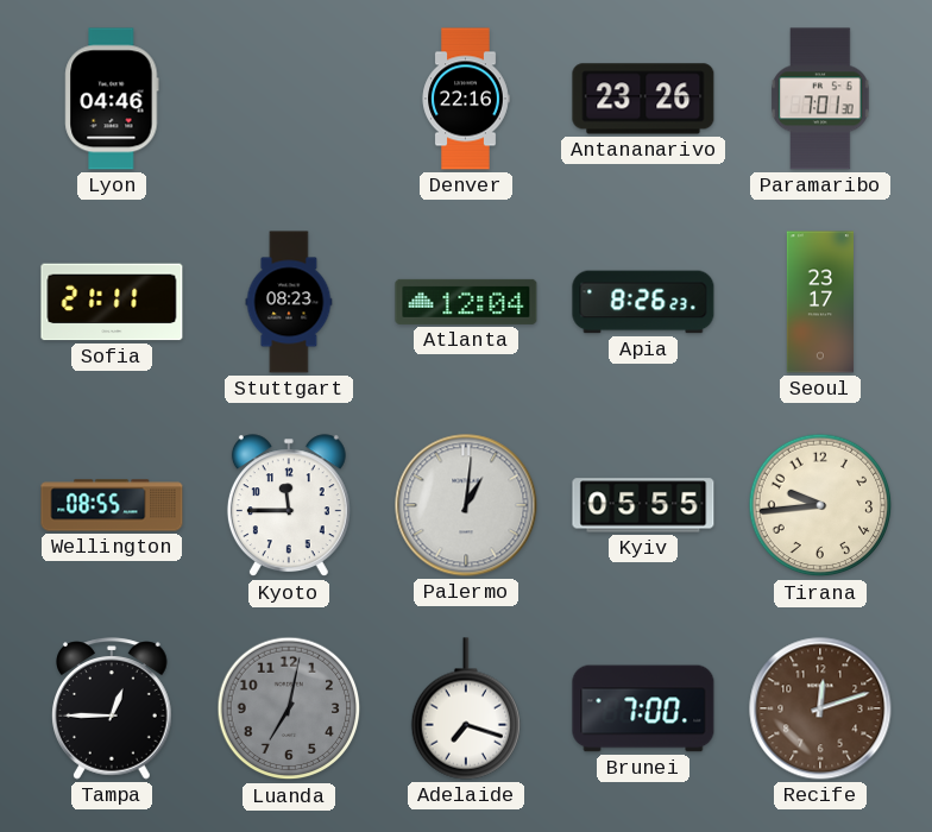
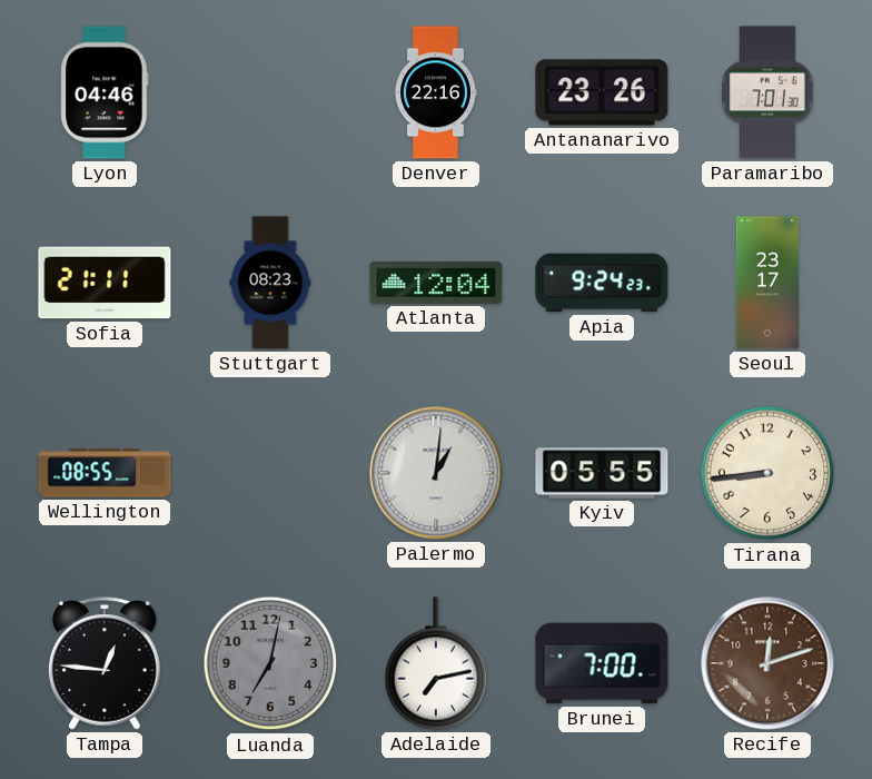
Apia: 8:26 -> 9:24 (602, 283)
Kyoto: 11:45 -> none (289, 506)
Tirana: 9:44 -> 8:44 (767, 473)
Tampa: 12:45 -> 12:46 (105, 663)
Adelaide: 7:18 -> 7:13 (435, 663)
